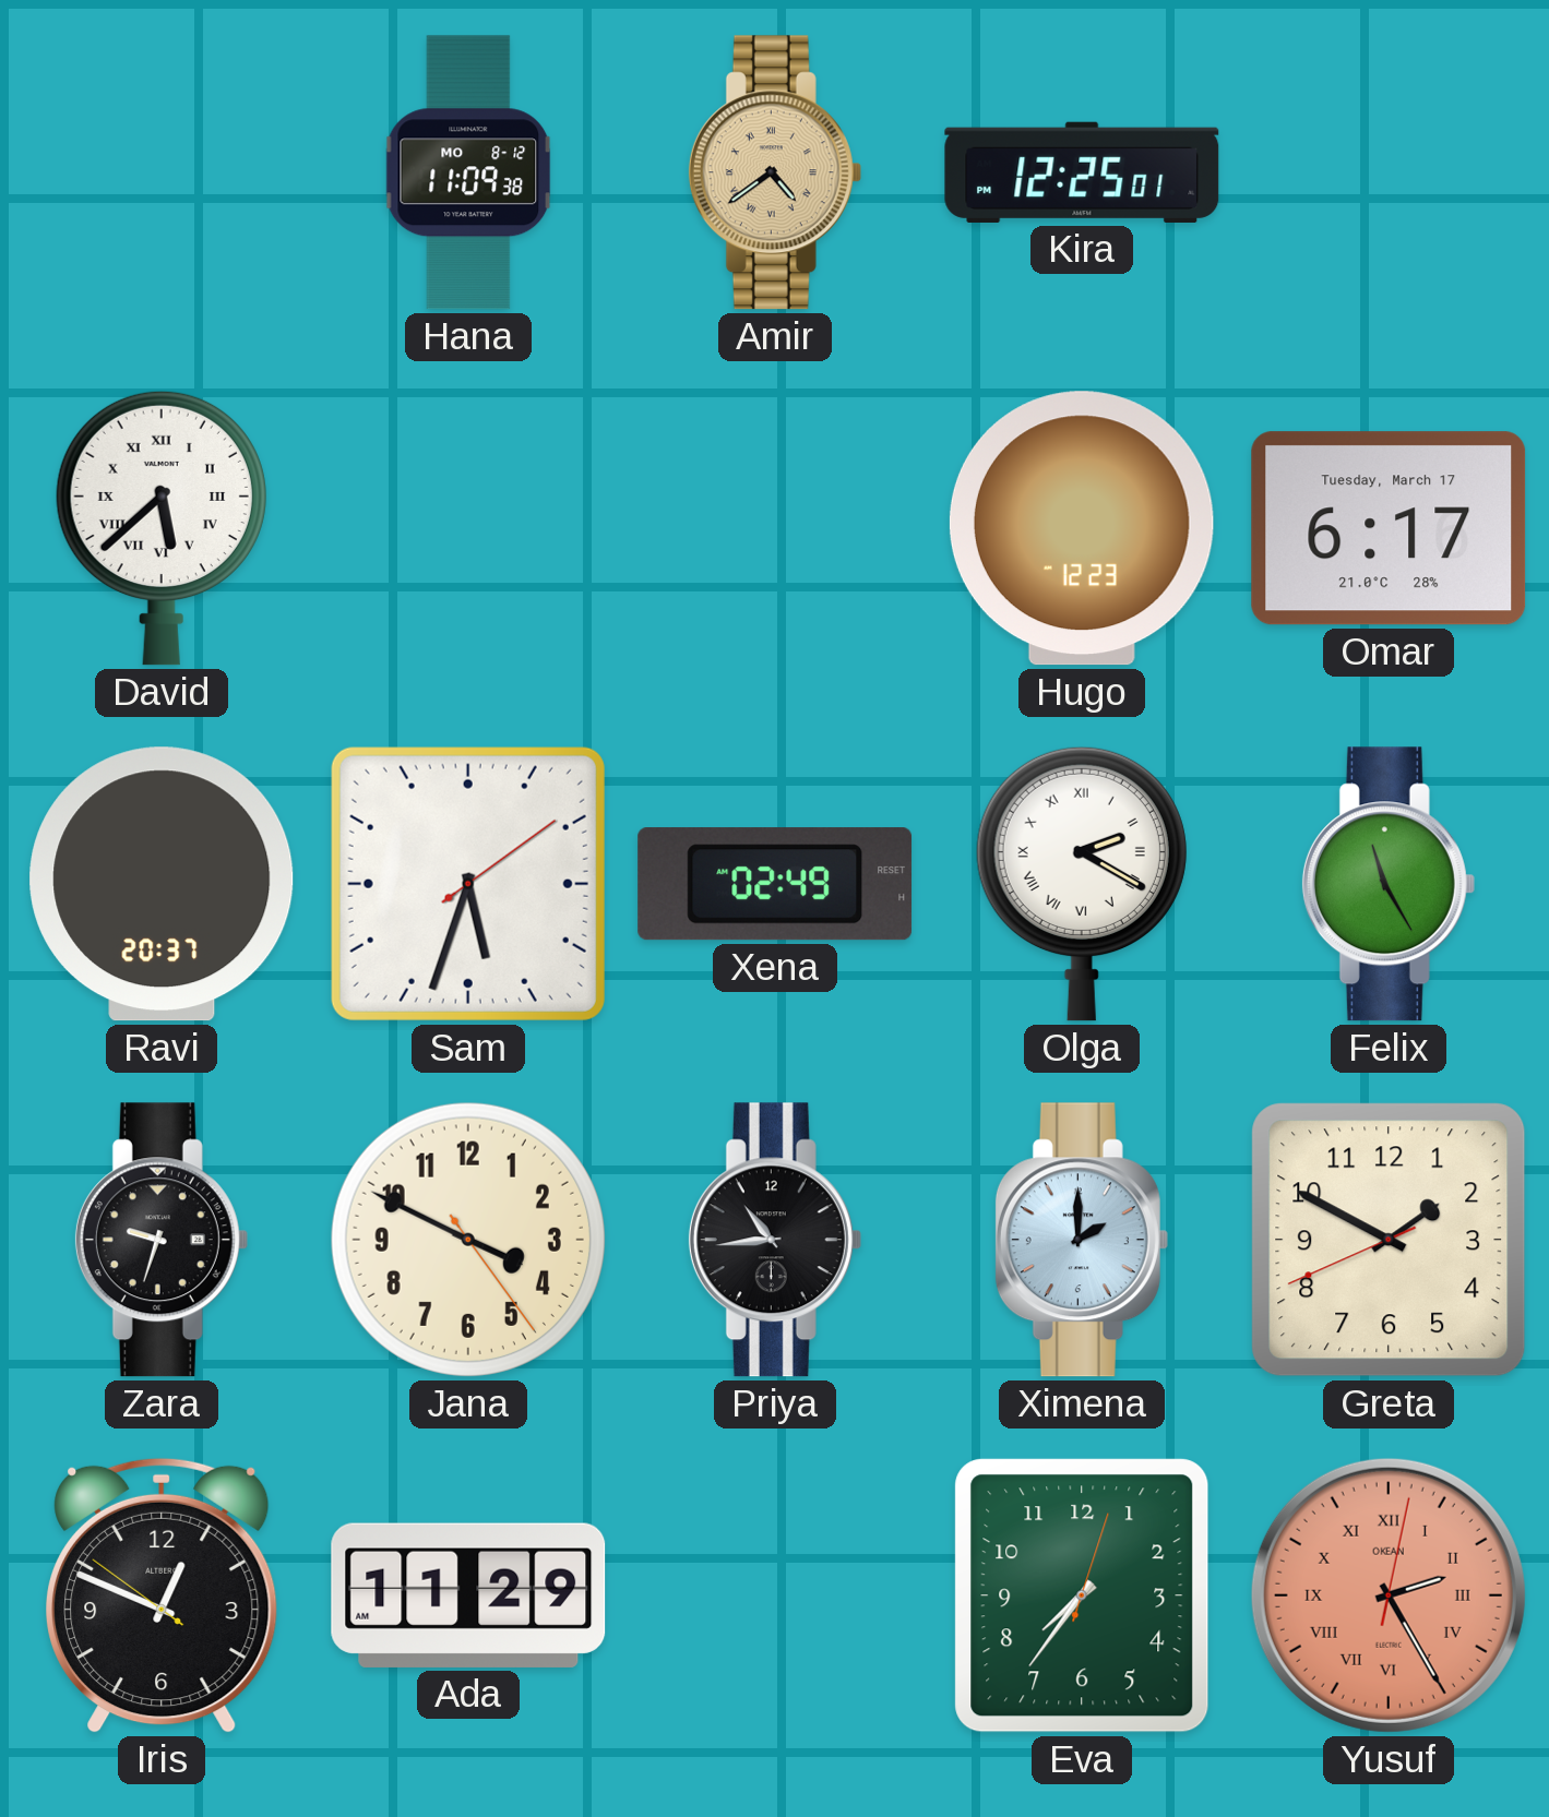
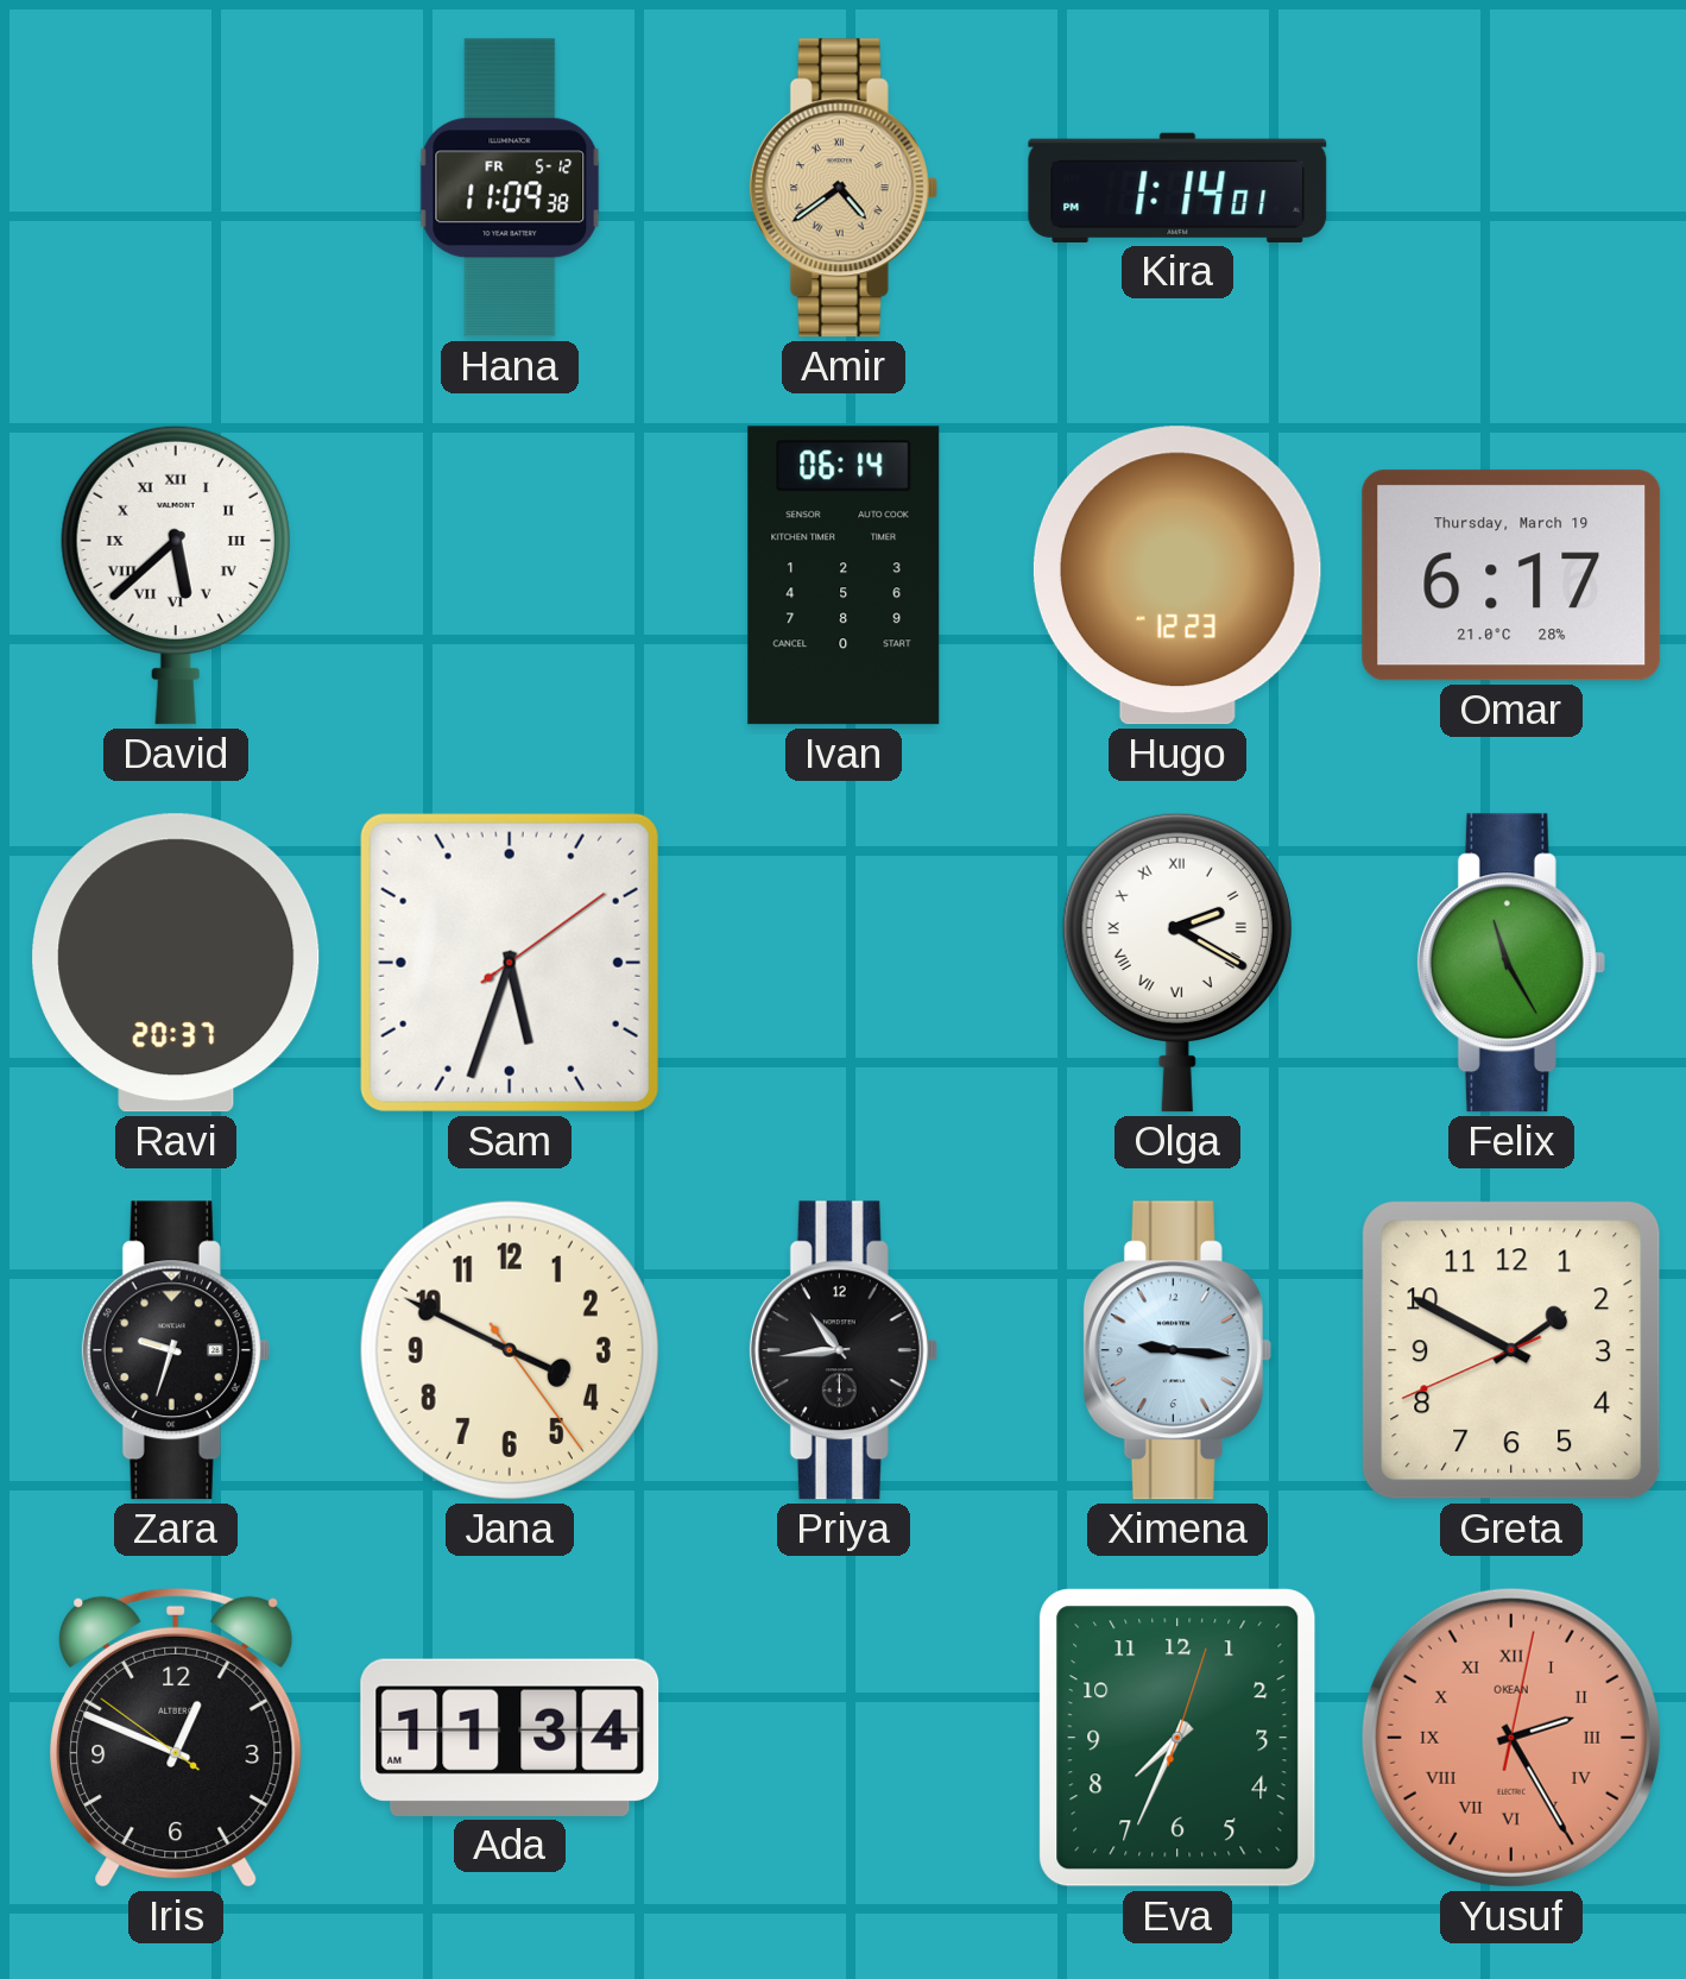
Hana date: MO 8-12 -> FR 5-12 (510, 188)
Kira: 12:25 -> 1:14 (1177, 188)
Ivan: none -> 06:14 (844, 575)
Omar date: Tuesday, March 17 -> Thursday, March 19 (1511, 575)
Xena: 02:49 -> none (775, 884)
Ximena: 2:00 -> 9:16 (1177, 1350)
Ada: 11:29 -> 11:34 (510, 1738)
Eva: 7:36 -> 7:34 (1177, 1738)
